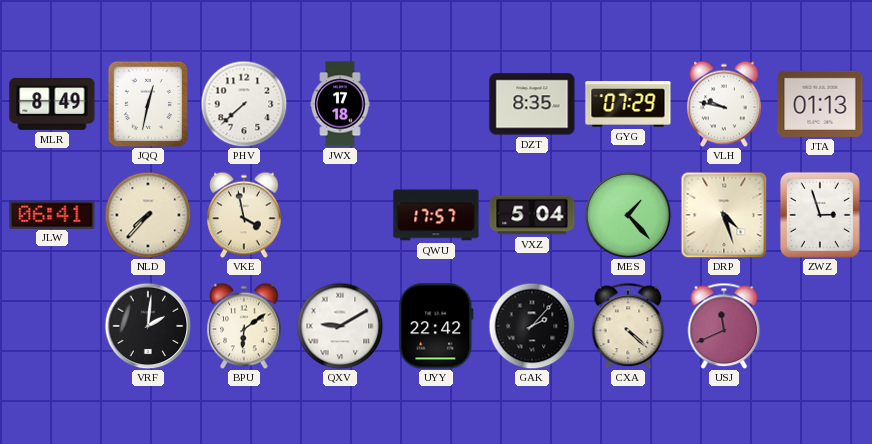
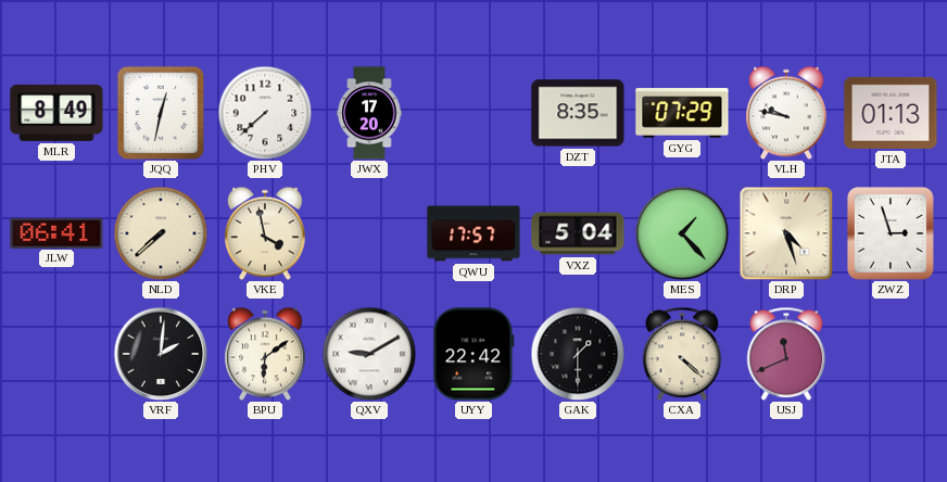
JWX: 17:18 -> 17:20 (369, 113)
NLD: 7:37 -> 7:38 (161, 233)
GAK: 2:07 -> 1:30 (578, 354)
